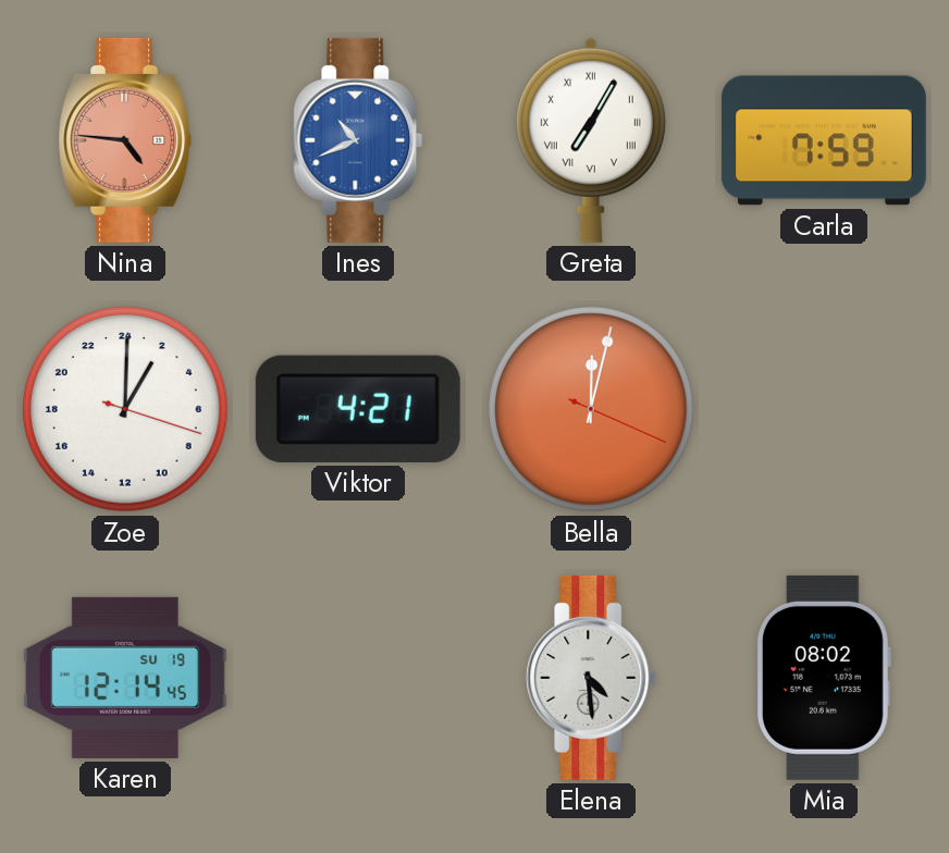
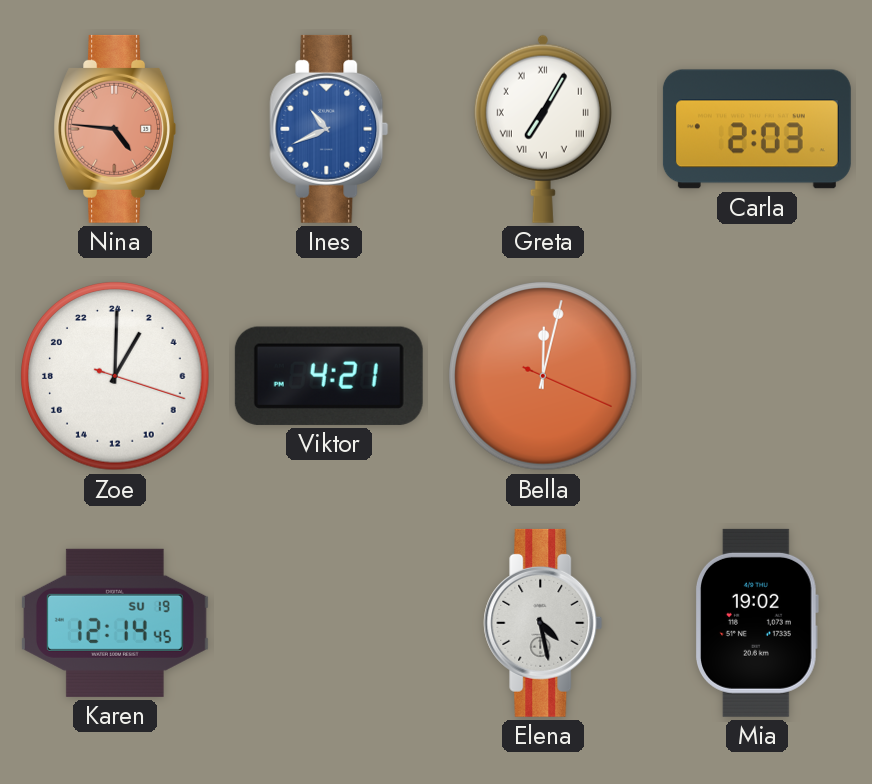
Carla: 7:59 -> 2:03 (757, 129)
Elena: 4:29 -> 4:28 (543, 623)
Mia: 08:02 -> 19:02 (757, 623)
